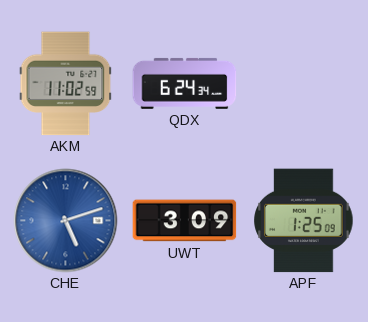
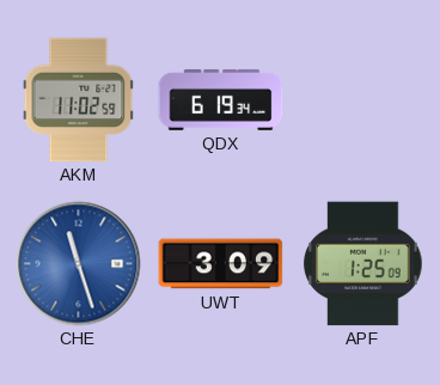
QDX: 6:24 -> 6:19 (221, 99)
CHE: 5:12 -> 11:27 (79, 264)
